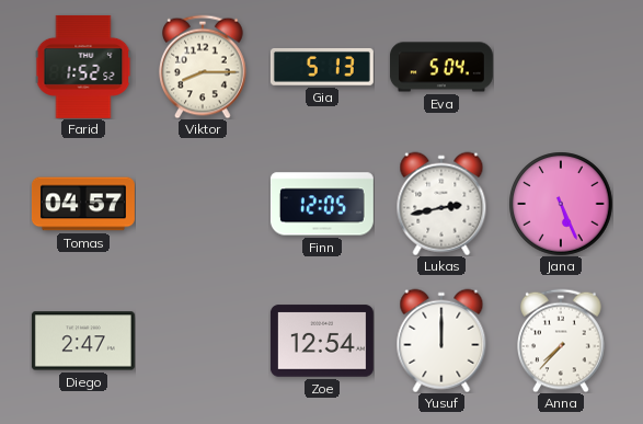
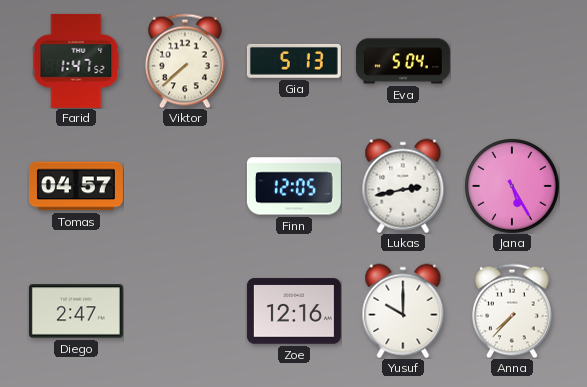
Farid: 1:52 -> 1:47 (76, 61)
Viktor: 8:15 -> 7:38 (185, 61)
Jana: 5:26 -> 5:25 (512, 186)
Zoe: 12:54 -> 12:16 (294, 311)
Yusuf: 12:00 -> 10:00 (403, 311)
